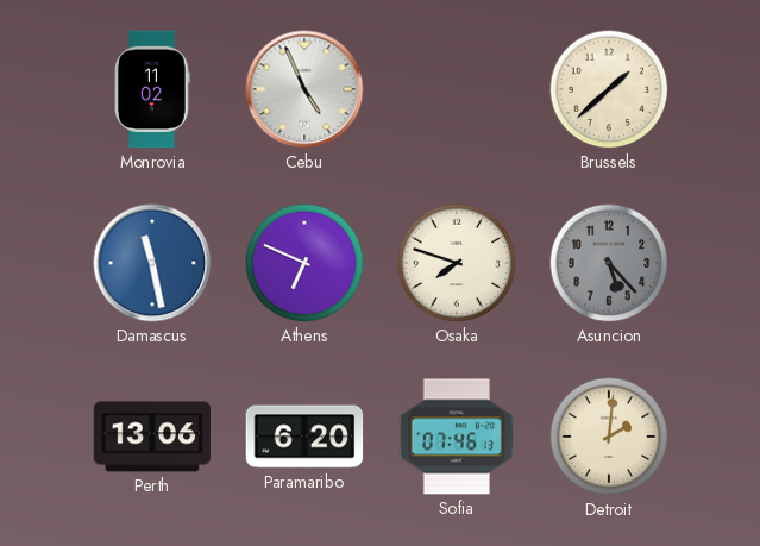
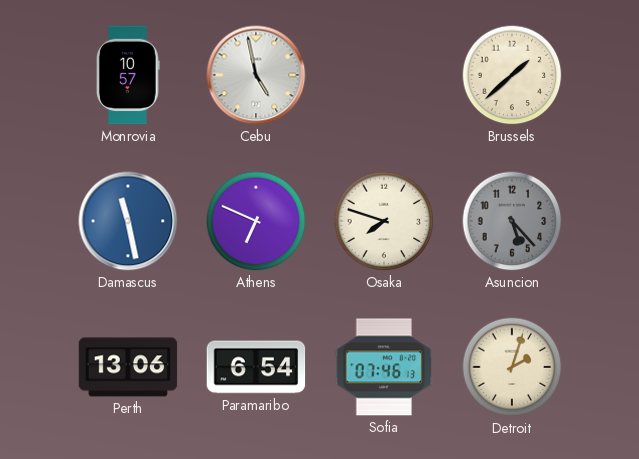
Monrovia: 11:02 -> 10:57 (129, 75)
Cebu: 4:56 -> 4:58 (256, 75)
Paramaribo: 6:20 -> 6:54 (256, 367)
Detroit: 2:01 -> 2:03 (512, 367)
